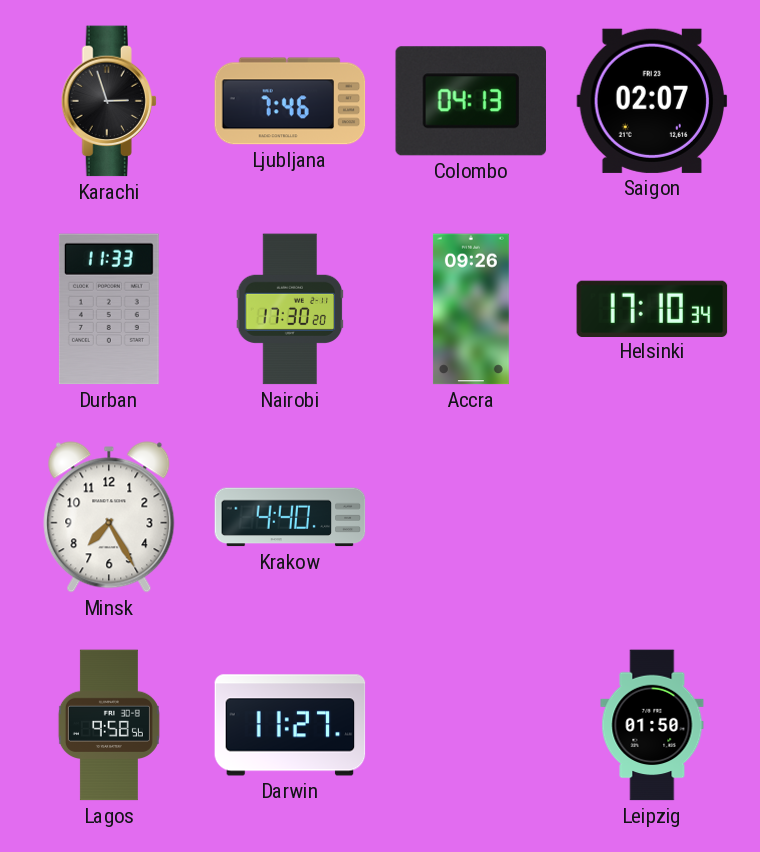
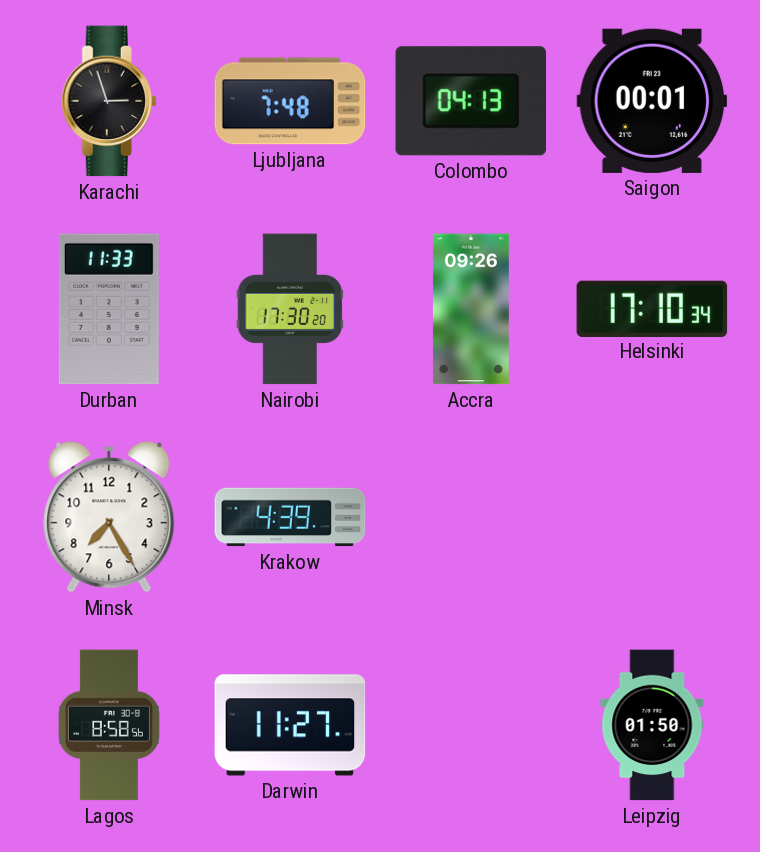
Ljubljana: 7:46 -> 7:48 (290, 101)
Saigon: 02:07 -> 00:01 (652, 101)
Krakow: 4:40 -> 4:39 (290, 517)
Lagos: 9:58 -> 8:58 (109, 725)
